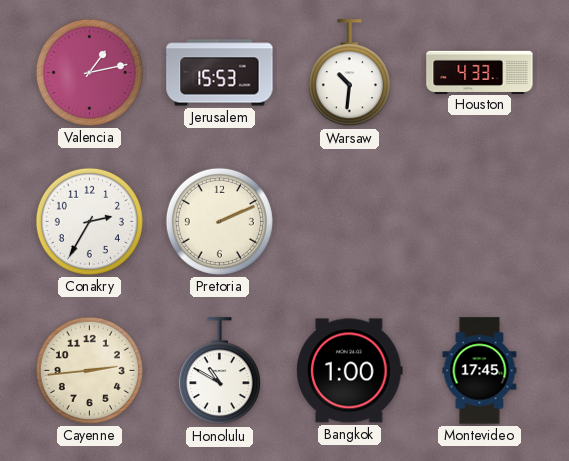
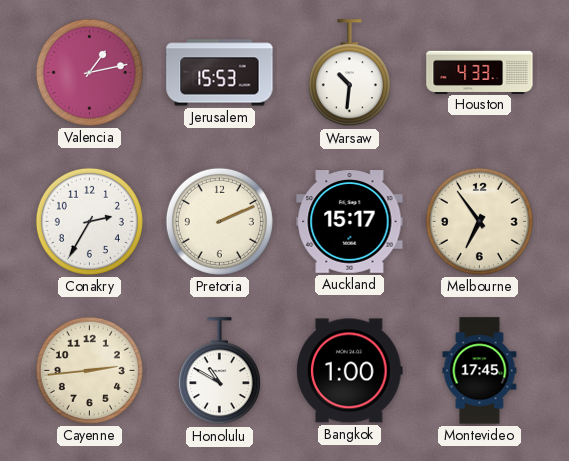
Auckland: none -> 15:17 (350, 222)
Melbourne: none -> 6:54 (479, 221)
